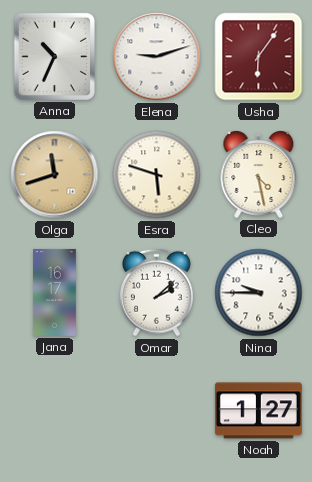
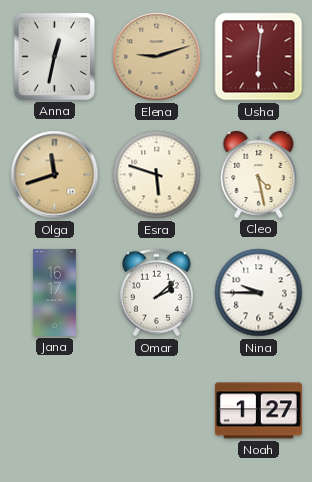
Anna: 10:34 -> 12:32 (54, 56)
Elena dial: white -> champagne (157, 57)
Usha: 6:06 -> 6:01 (259, 57)
